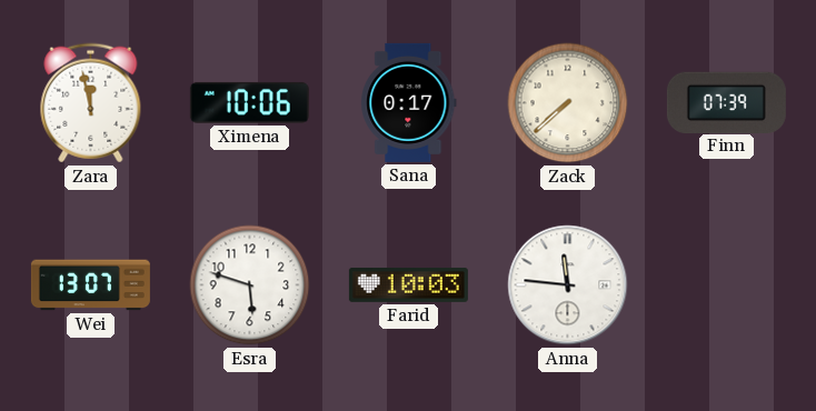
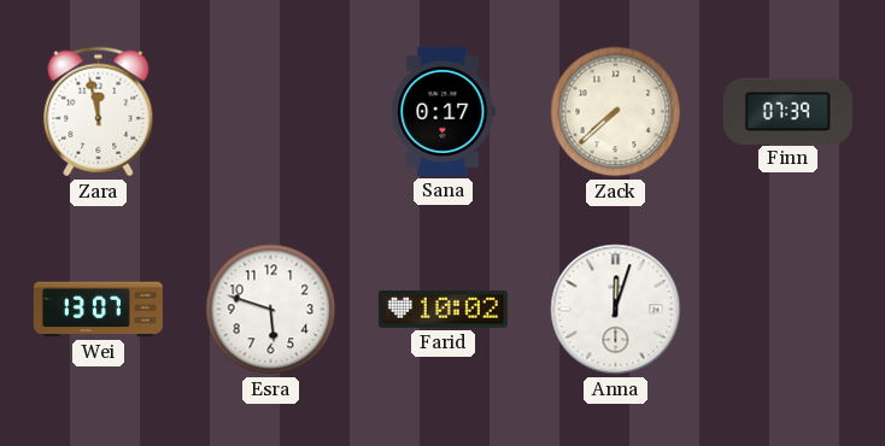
Ximena: 10:06 -> none (249, 102)
Farid: 10:03 -> 10:02 (443, 310)
Anna: 11:46 -> 12:03 (616, 310)
